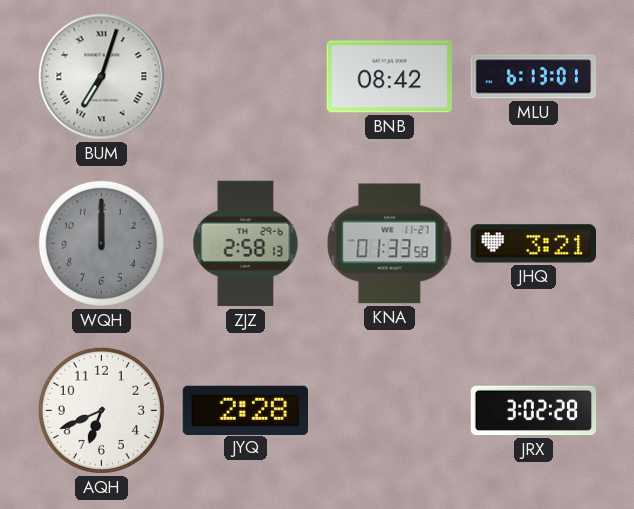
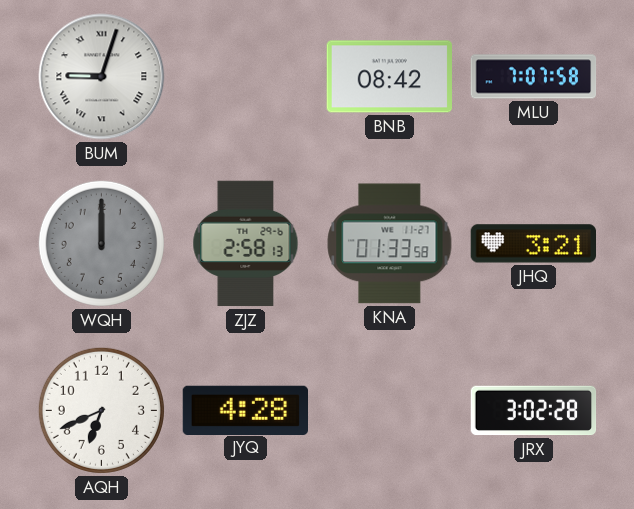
BUM: 7:03 -> 9:03 (102, 77)
MLU: 6:13 -> 7:07 (534, 77)
JYQ: 2:28 -> 4:28 (246, 410)
